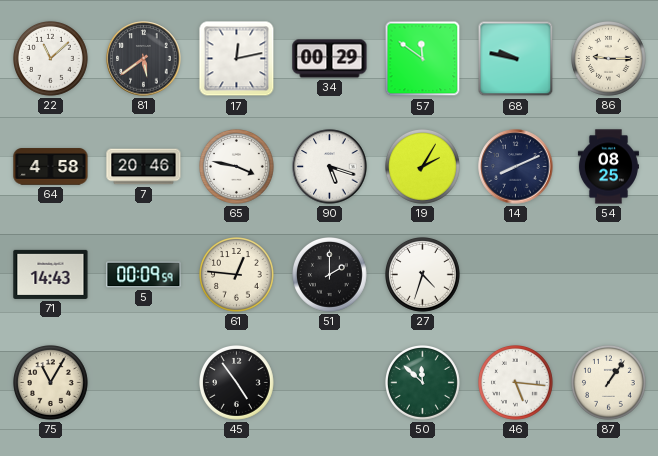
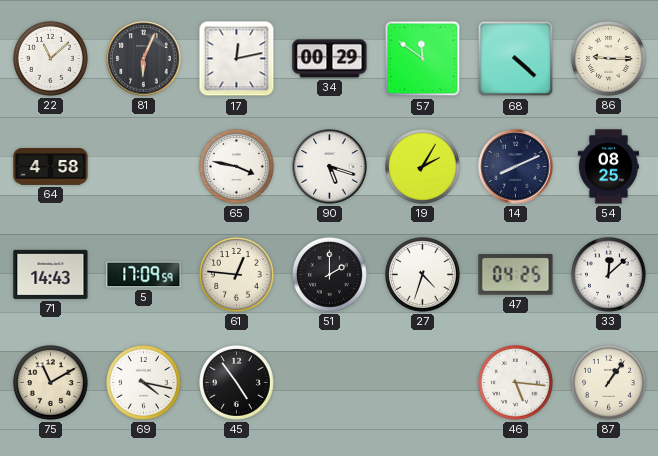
81: 5:39 -> 6:04 (144, 59)
68: 9:47 -> 4:22 (516, 59)
7: 20:46 -> none (144, 167)
5: 00:09 -> 17:09 (144, 275)
47: none -> 04:25 (516, 275)
33: none -> 12:08 (609, 275)
75: 11:05 -> 11:10 (51, 383)
69: none -> 4:17 (144, 383)
50: 11:52 -> none (423, 383)
